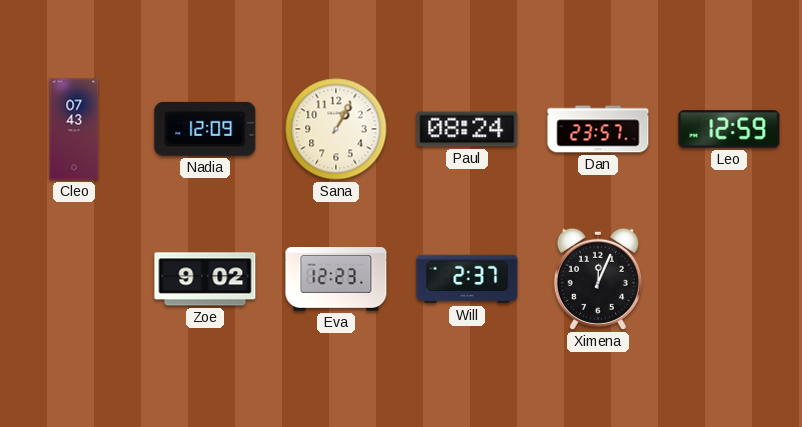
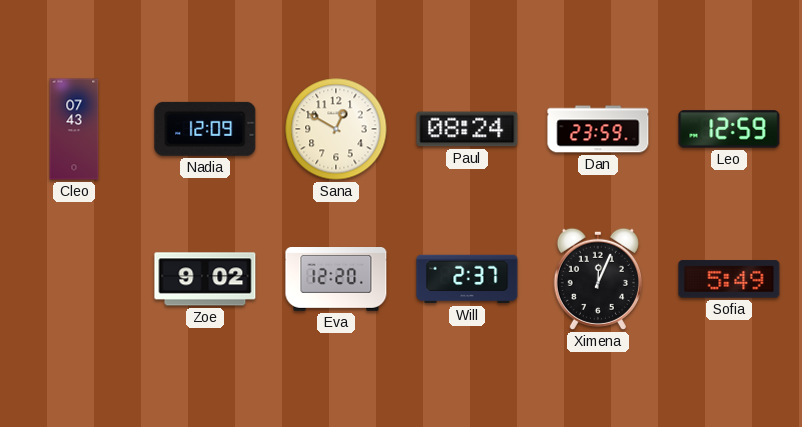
Sana: 1:05 -> 12:50 (336, 129)
Dan: 23:57 -> 23:59 (598, 129)
Eva: 12:23 -> 12:20 (336, 280)
Sofia: none -> 5:49 (729, 279)
